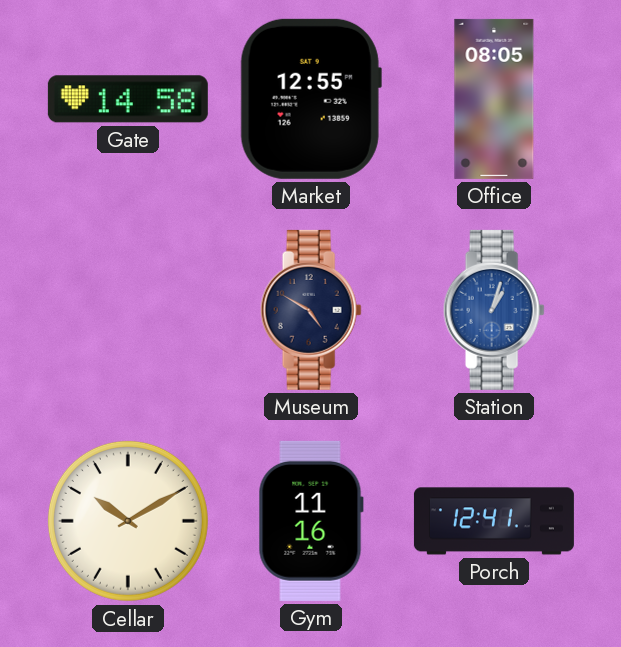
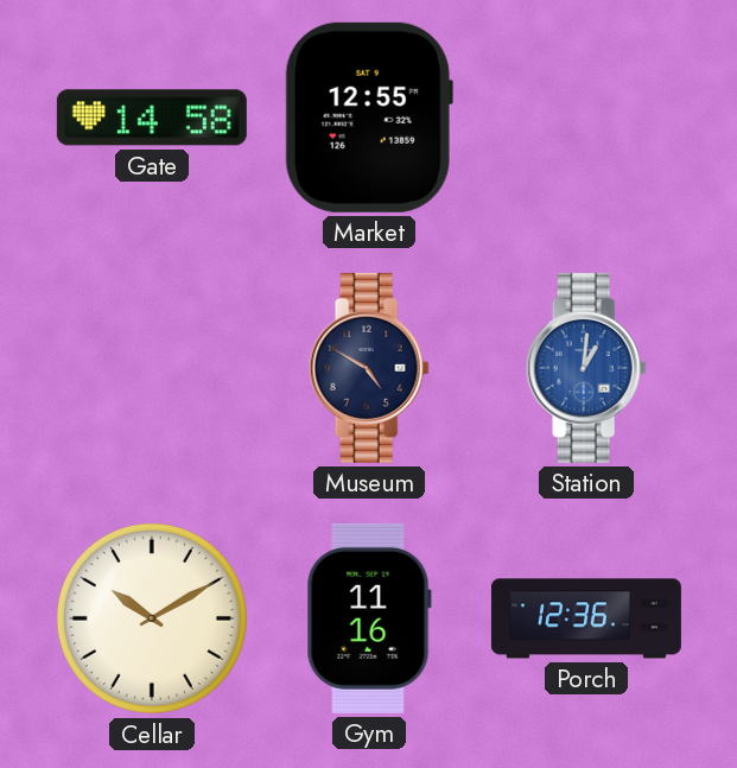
Office: 08:05 -> none (494, 99)
Station: 1:03 -> 1:01 (586, 368)
Porch: 12:41 -> 12:36 (586, 618)
